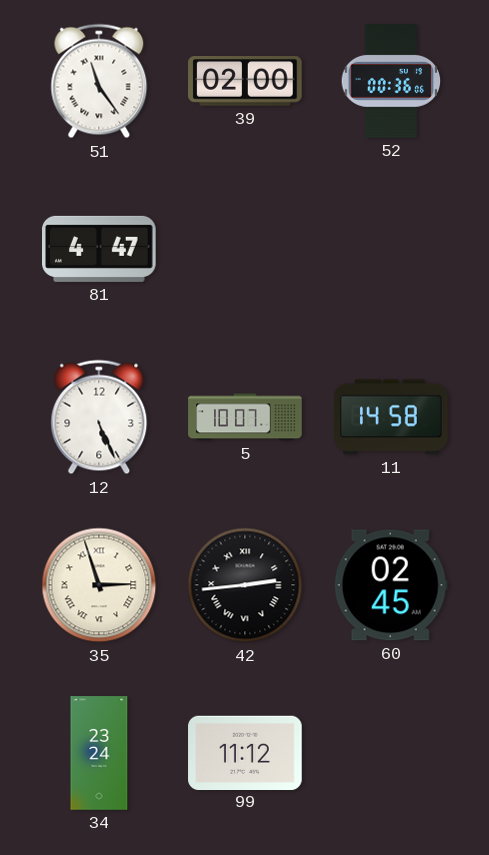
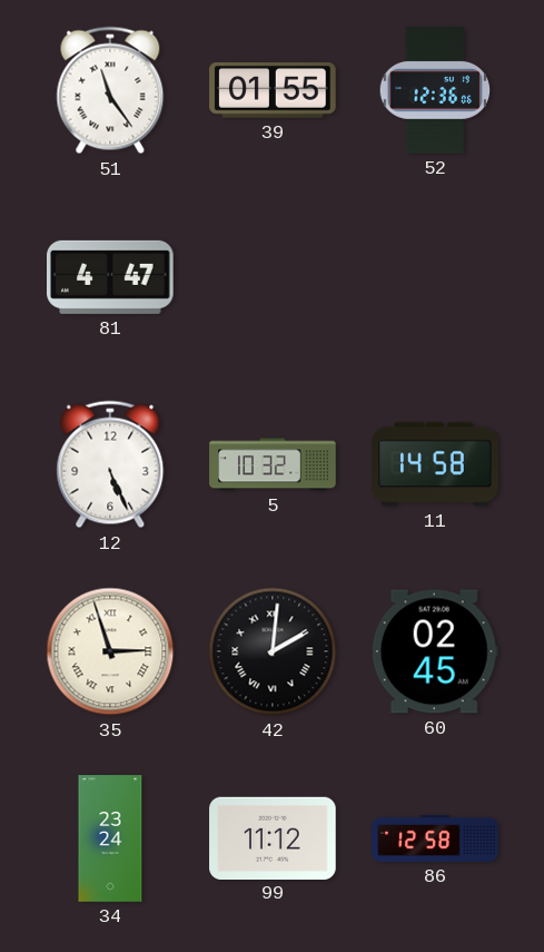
39: 02:00 -> 01:55 (273, 91)
52: 00:36 -> 12:36 (435, 90)
5: 10:07 -> 10:32 (273, 464)
42: 2:44 -> 2:01 (273, 651)
86: none -> 12:58 (435, 838)
